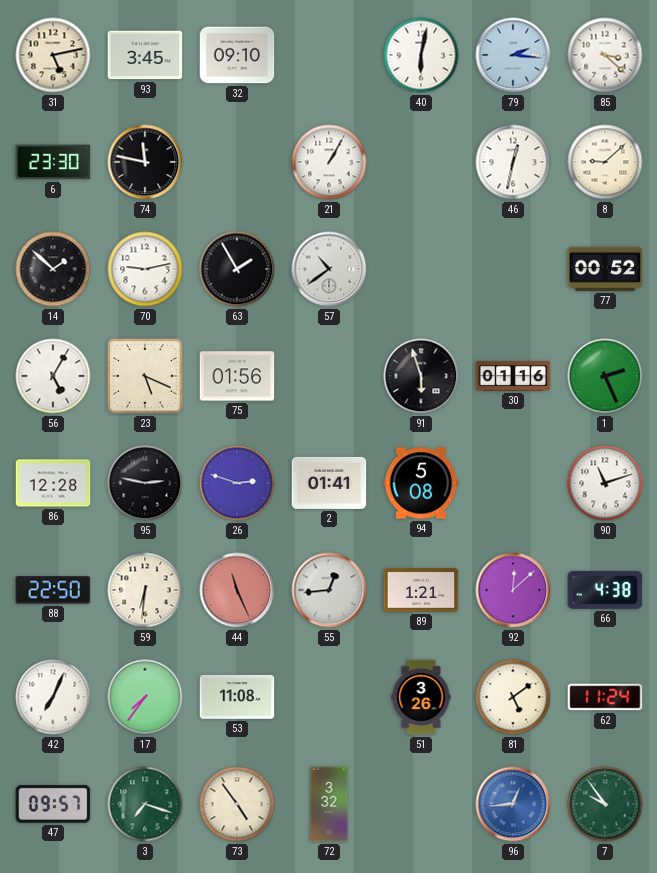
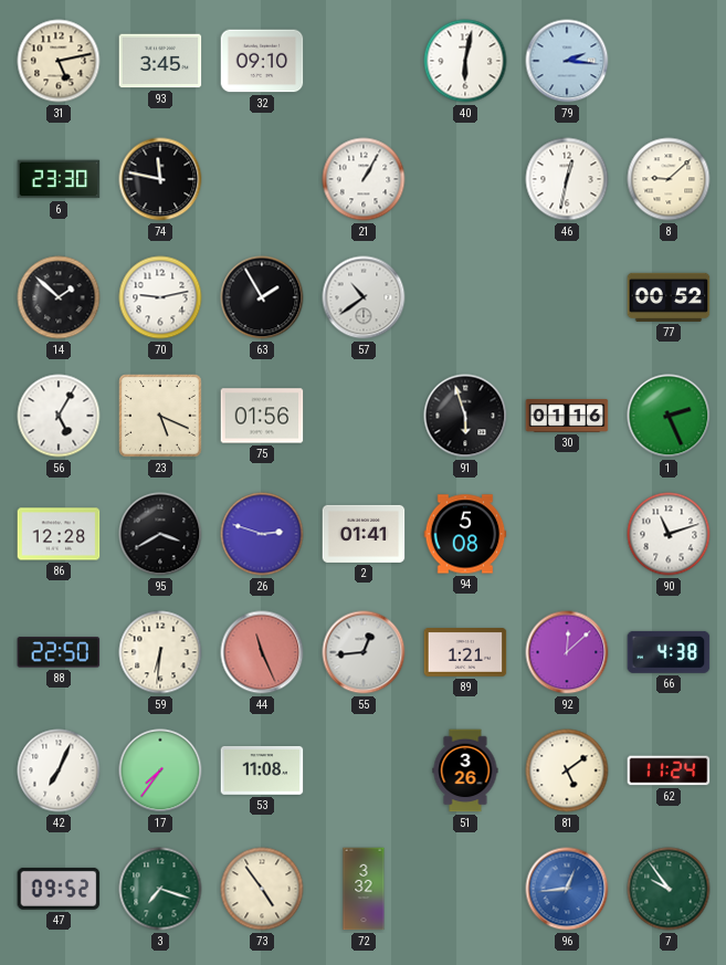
85: 3:22 -> none (605, 55)
95: 2:47 -> 3:40 (160, 534)
47: 09:57 -> 09:52 (59, 889)
